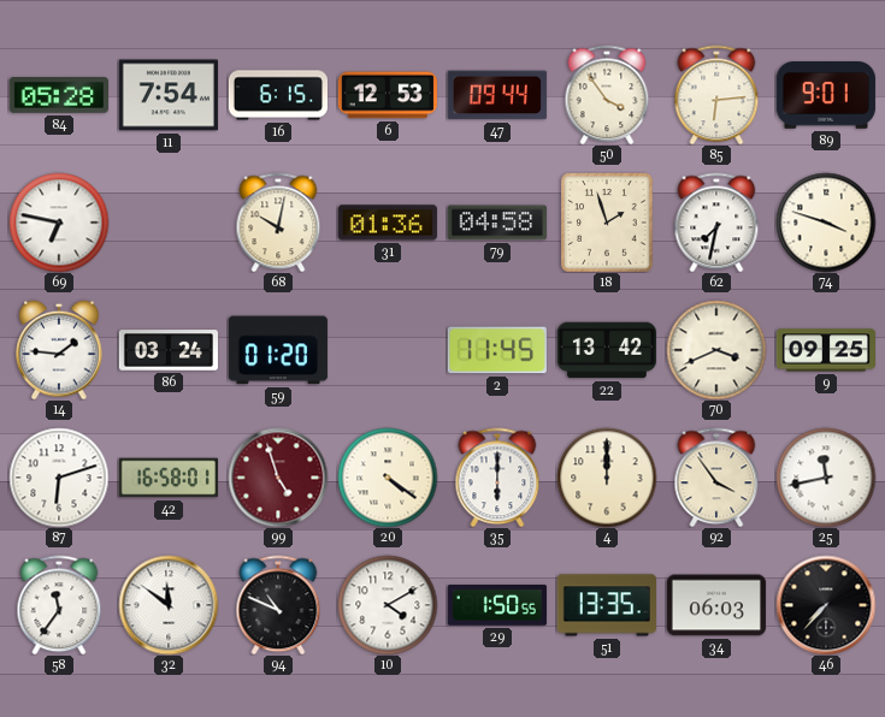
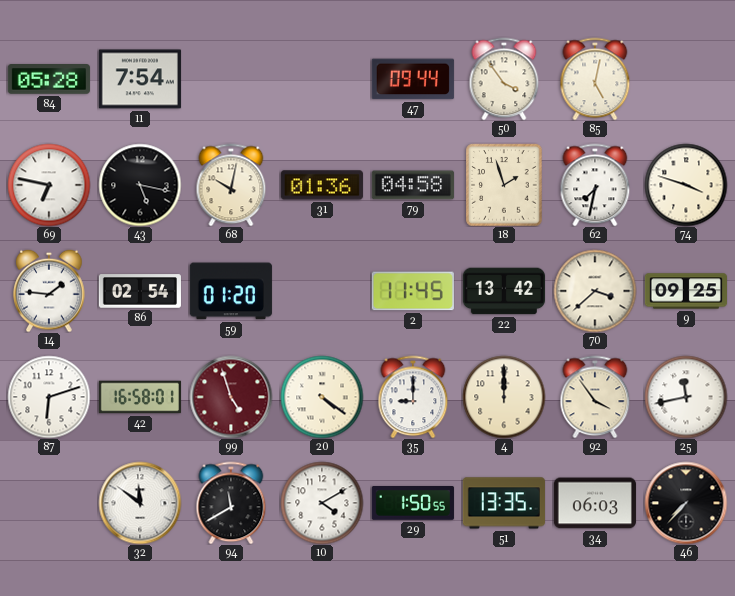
16: 6:15 -> none (277, 95)
6: 12:53 -> none (388, 95)
85: 6:14 -> 5:02 (595, 79)
89: 9:01 -> none (826, 96)
43: none -> 5:17 (140, 185)
86: 03:24 -> 02:54 (139, 291)
70: 3:41 -> 3:38 (595, 291)
35: 6:00 -> 9:00 (413, 397)
58: 11:36 -> none (59, 605)
94: 10:49 -> 11:40 (231, 503)
